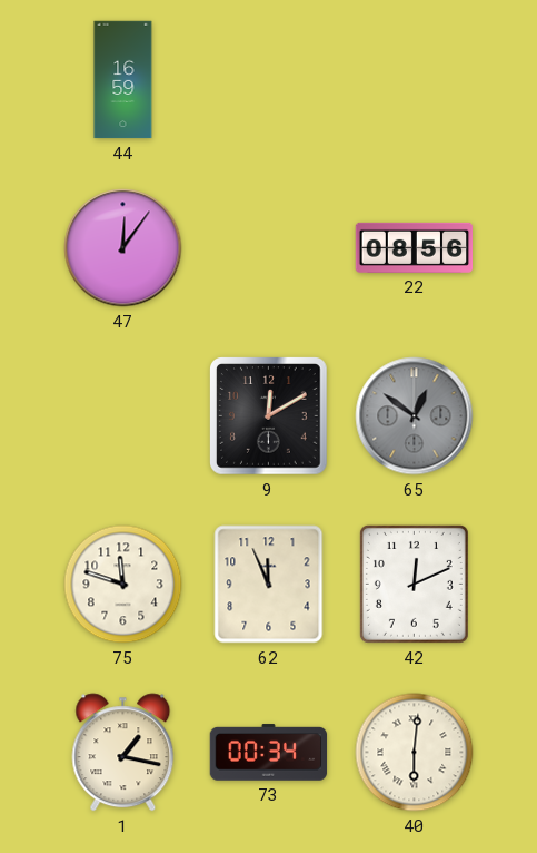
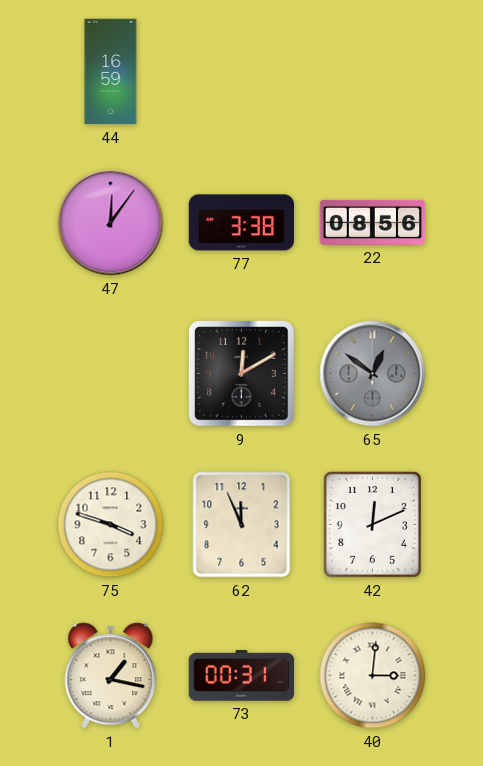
77: none -> 3:38 (242, 223)
75: 11:48 -> 3:48 (111, 525)
73: 00:34 -> 00:31 (242, 676)
40: 6:01 -> 3:01 (373, 676)
